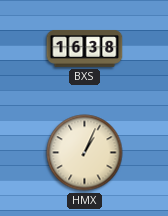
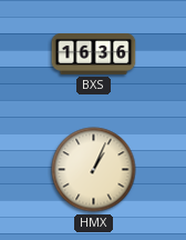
BXS: 16:38 -> 16:36 (94, 53)
